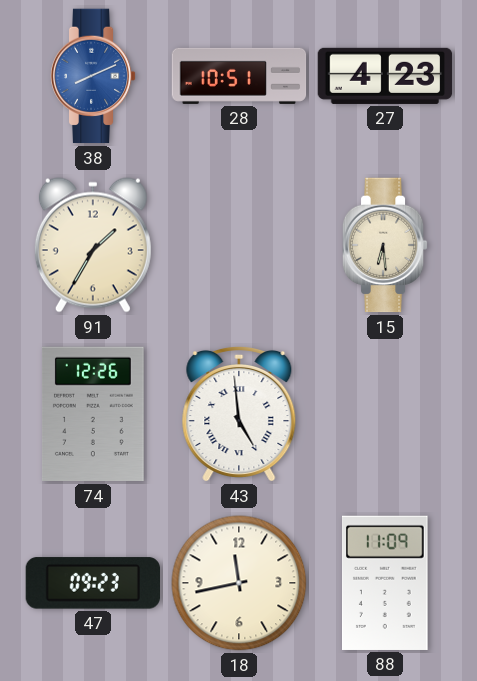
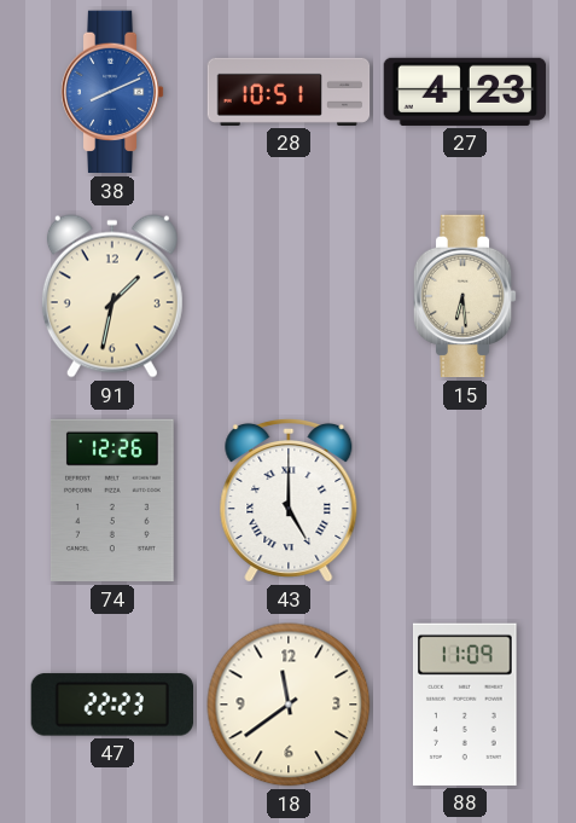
91: 1:35 -> 1:32 (112, 296)
43: 4:59 -> 5:00 (289, 500)
47: 09:23 -> 22:23 (111, 705)
18: 11:43 -> 11:39 (289, 705)
